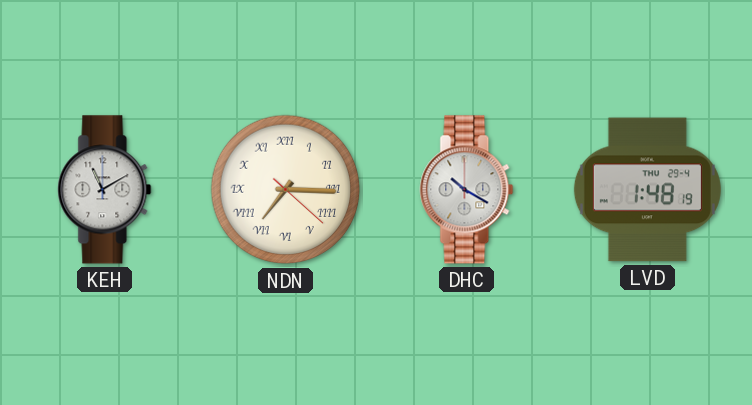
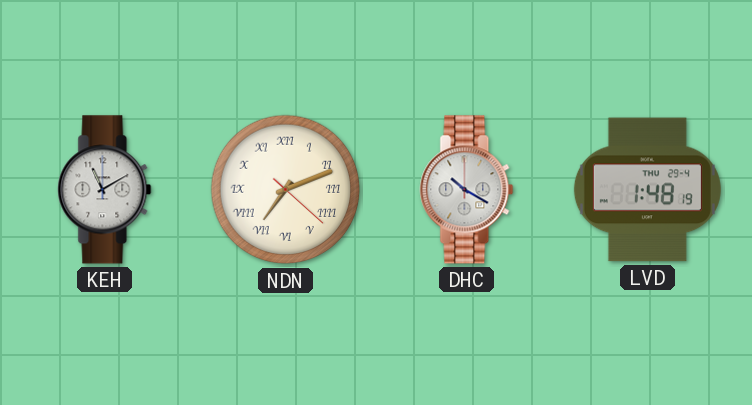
NDN: 7:15 -> 7:11 (286, 190)
